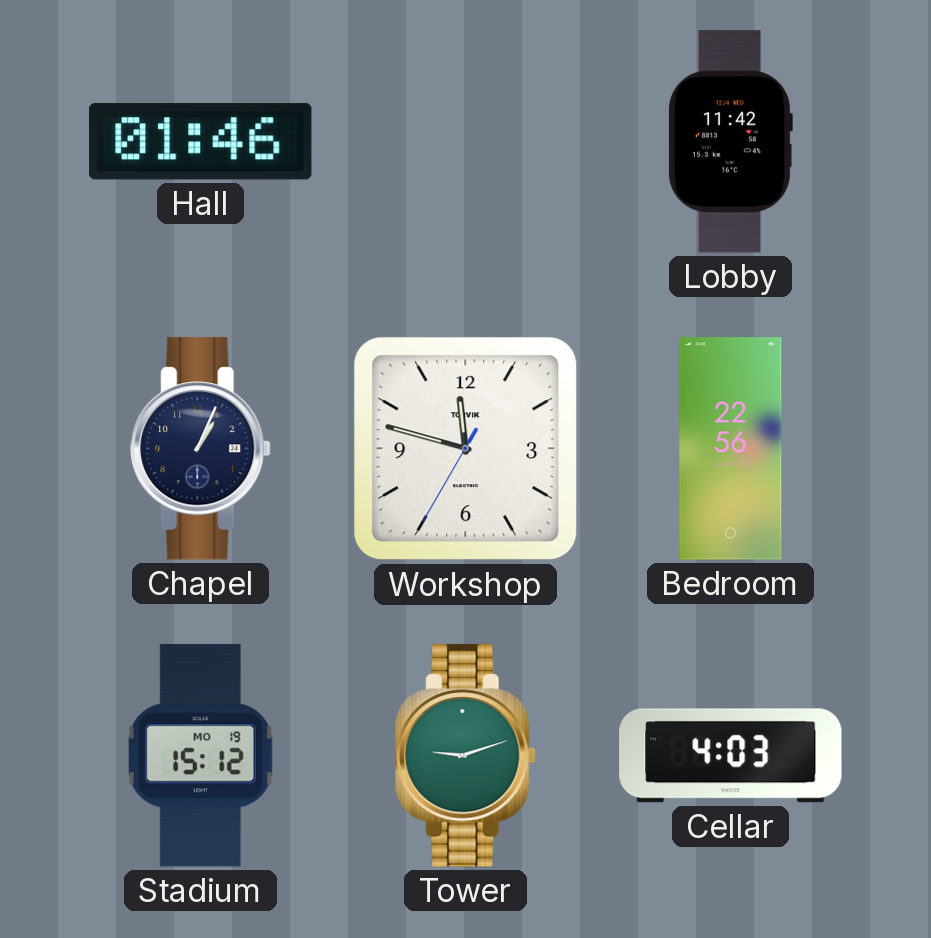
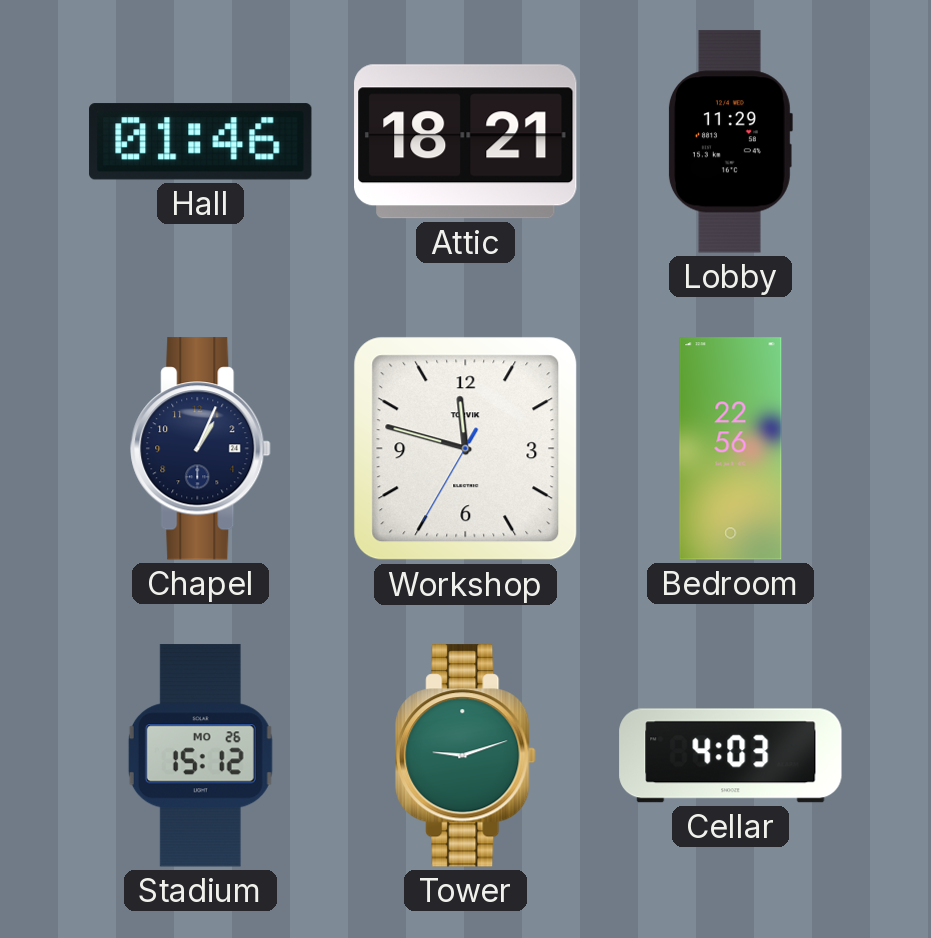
Attic: none -> 18:21 (466, 142)
Lobby: 11:42 -> 11:29 (730, 142)
Stadium date: MO 19 -> MO 26 (200, 756)
